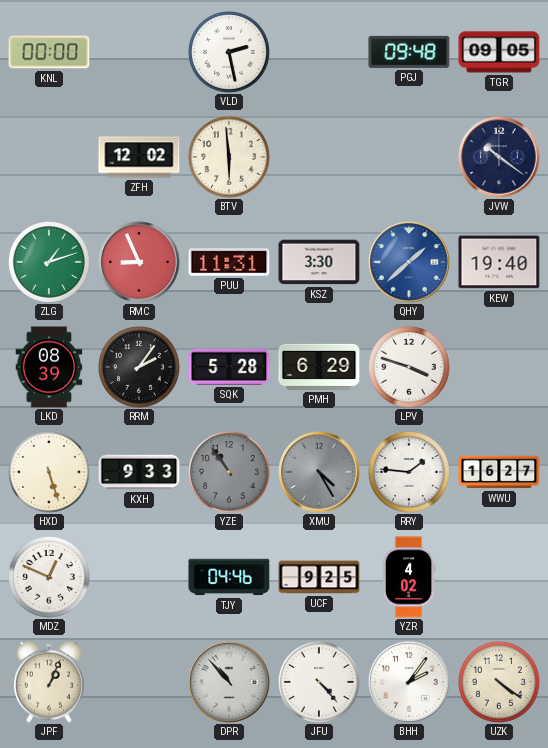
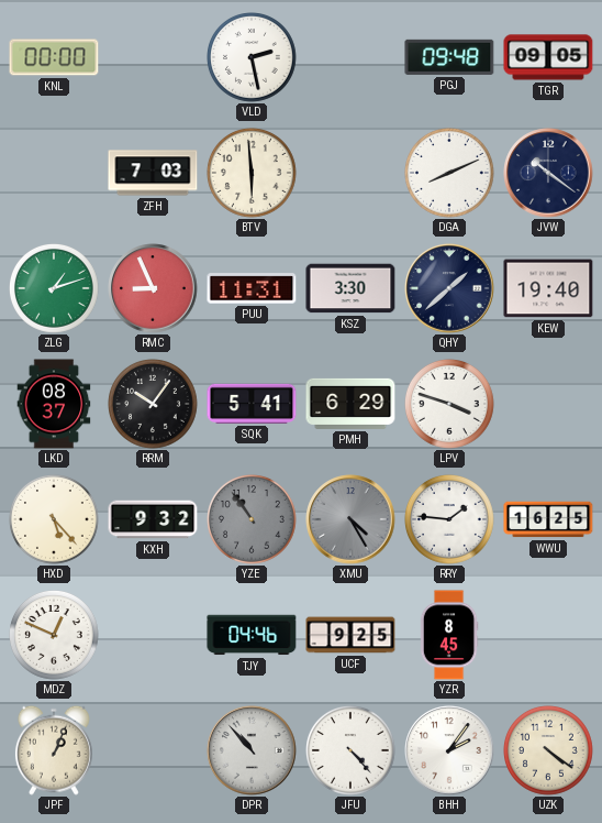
ZFH: 12:02 -> 7:03 (153, 173)
DGA: none -> 8:11 (450, 174)
QHY dial: blue -> navy (449, 288)
LKD: 08:39 -> 08:37 (54, 404)
RRM: 2:06 -> 10:06 (154, 405)
SQK: 5:28 -> 5:41 (252, 404)
HXD: 5:27 -> 5:23 (55, 520)
KXH: 9:33 -> 9:32 (153, 519)
WWU: 16:27 -> 16:25 (548, 519)
YZR: 4:02 -> 8:45 (449, 635)
